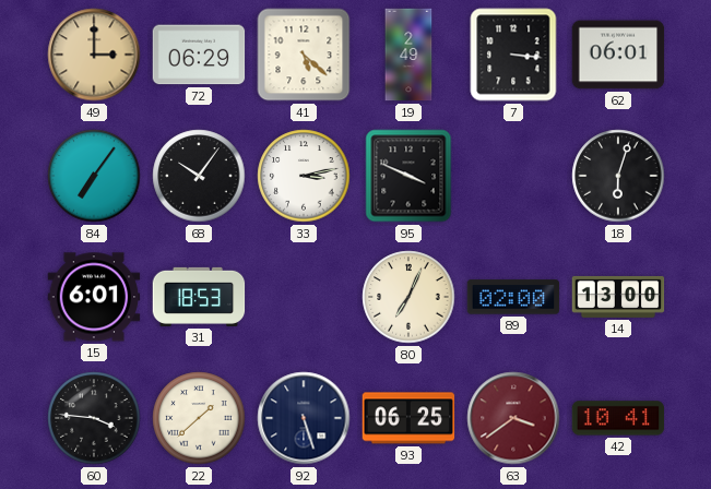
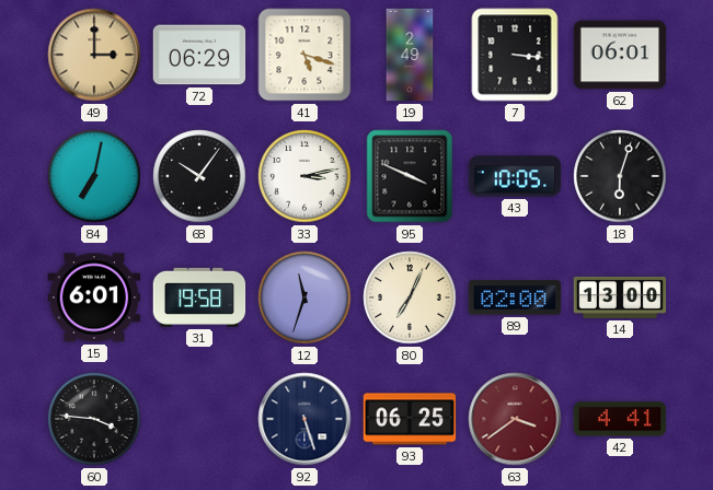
41: 5:22 -> 5:18 (304, 55)
84: 7:06 -> 7:02 (94, 176)
43: none -> 10:05 (515, 176)
31: 18:53 -> 19:58 (199, 297)
12: none -> 11:33 (304, 297)
22: 1:38 -> none (199, 418)
42: 10:41 -> 4:41 (620, 419)
